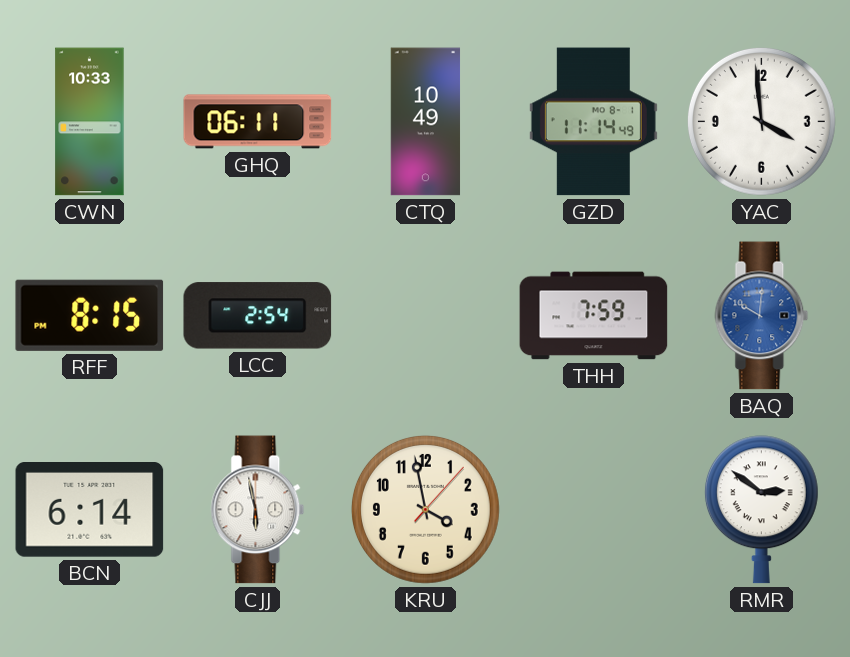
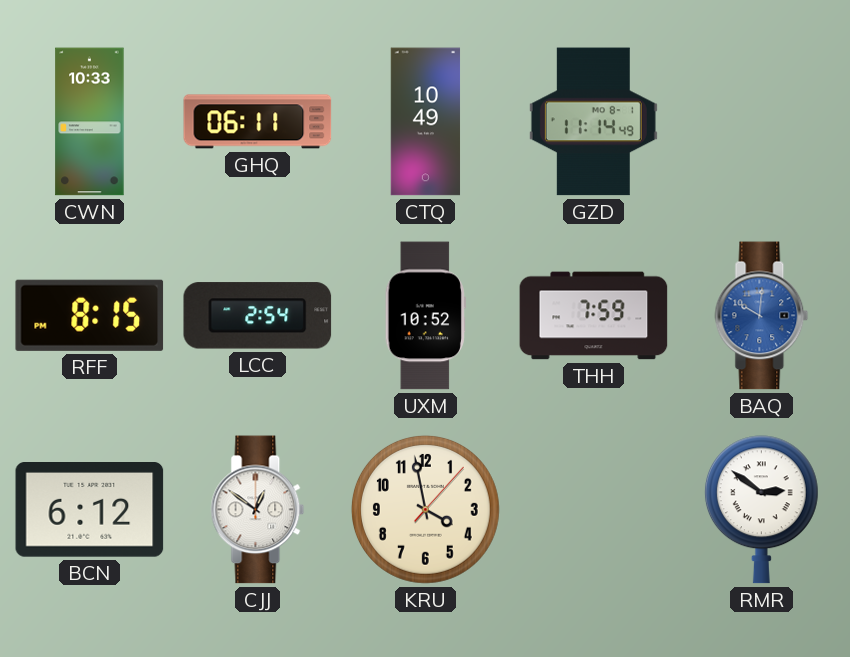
YAC: 3:59 -> none (761, 121)
UXM: none -> 10:52 (425, 316)
BCN: 6:14 -> 6:12 (90, 510)
CJJ: 5:58 -> 12:51 (258, 510)
